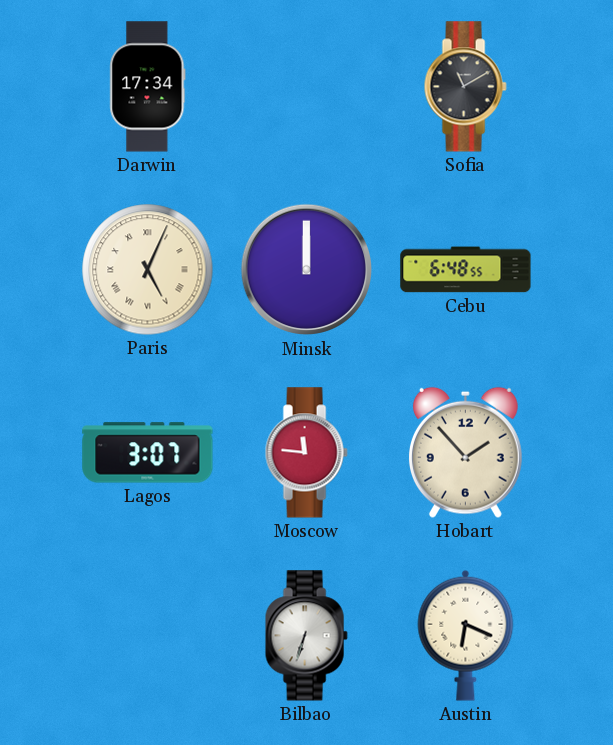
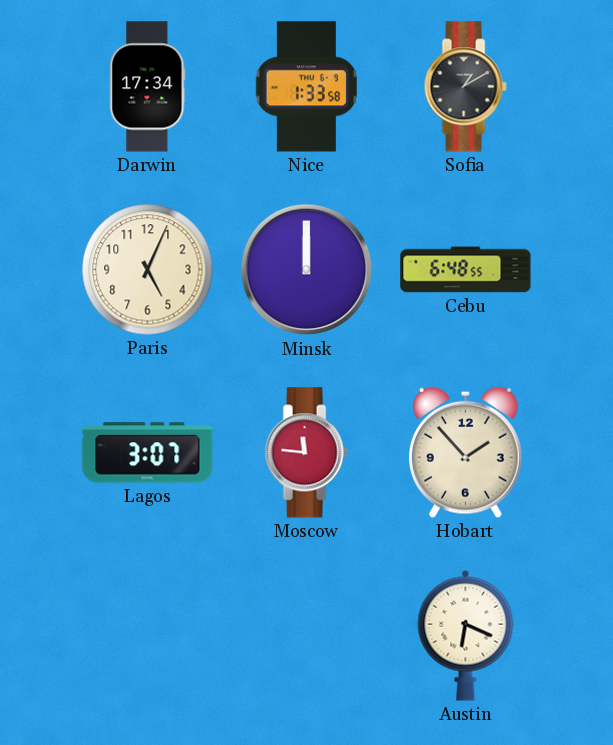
Nice: none -> 1:33 (306, 87)
Sofia: 11:10 -> 1:10 (465, 87)
Paris numerals: Roman -> Arabic (148, 270)
Bilbao: 6:33 -> none (306, 636)
